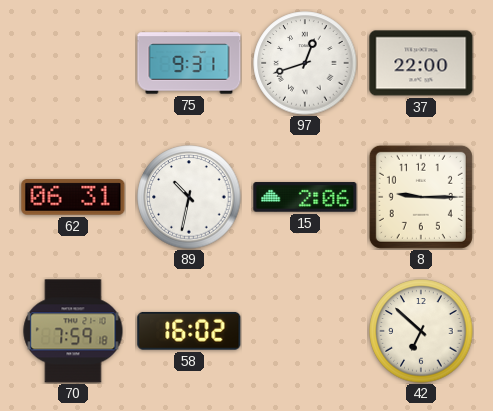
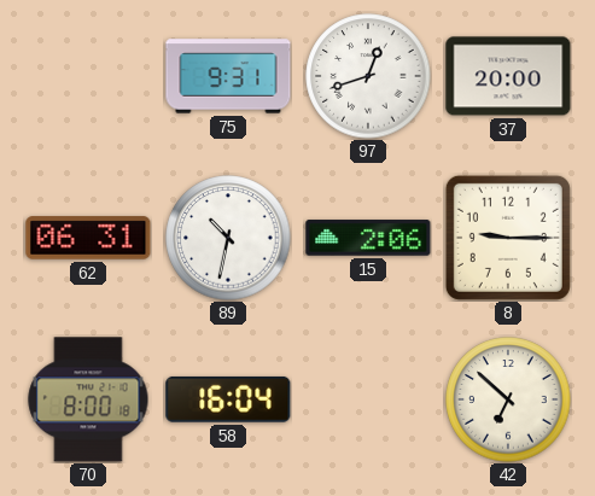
37: 22:00 -> 20:00 (508, 76)
70: 7:59 -> 8:00 (88, 399)
58: 16:02 -> 16:04 (228, 399)
